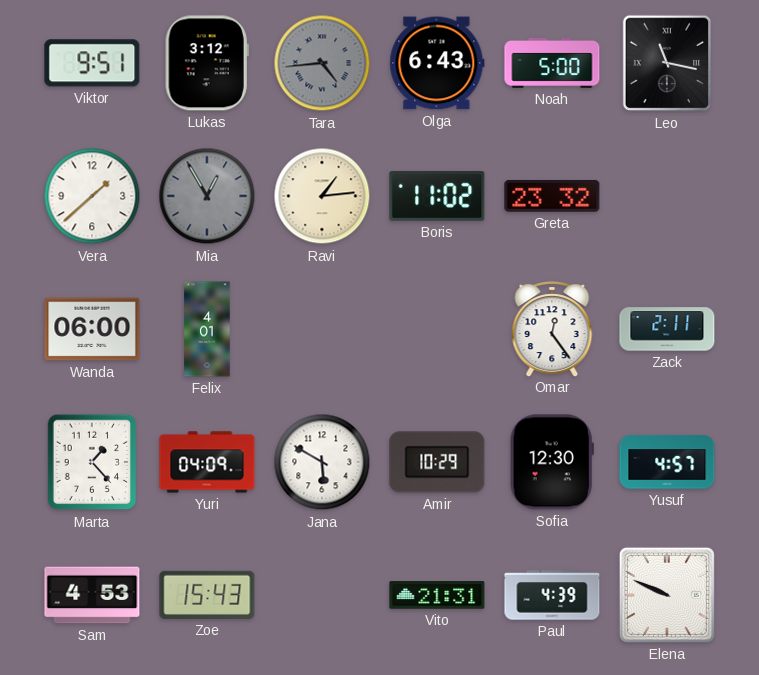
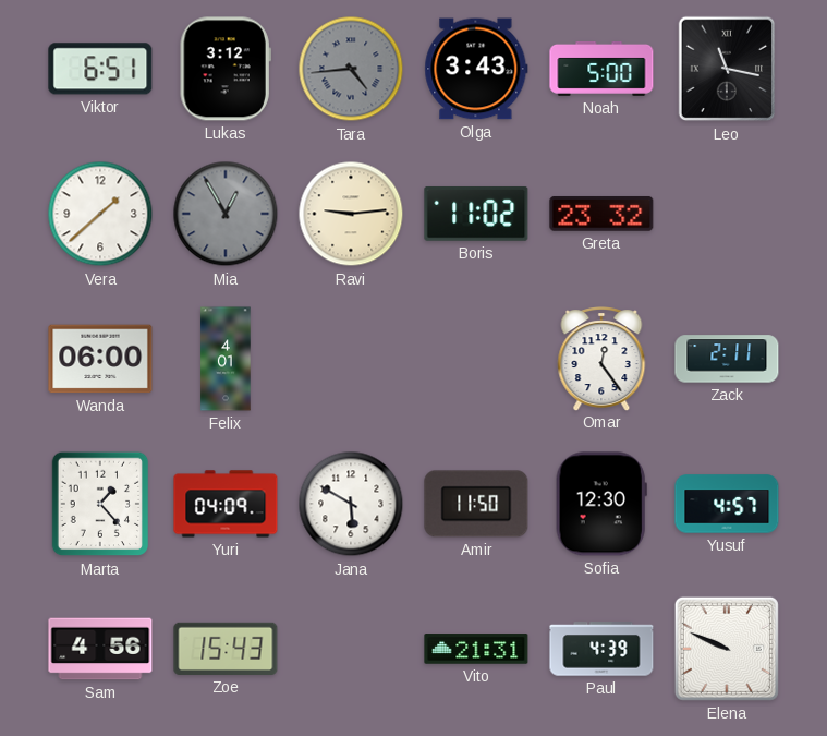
Viktor: 9:51 -> 6:51 (100, 69)
Olga: 6:43 -> 3:43 (476, 69)
Ravi: 1:14 -> 9:14 (351, 214)
Amir: 10:29 -> 11:50 (476, 504)
Sam: 4:53 -> 4:56 (100, 649)
